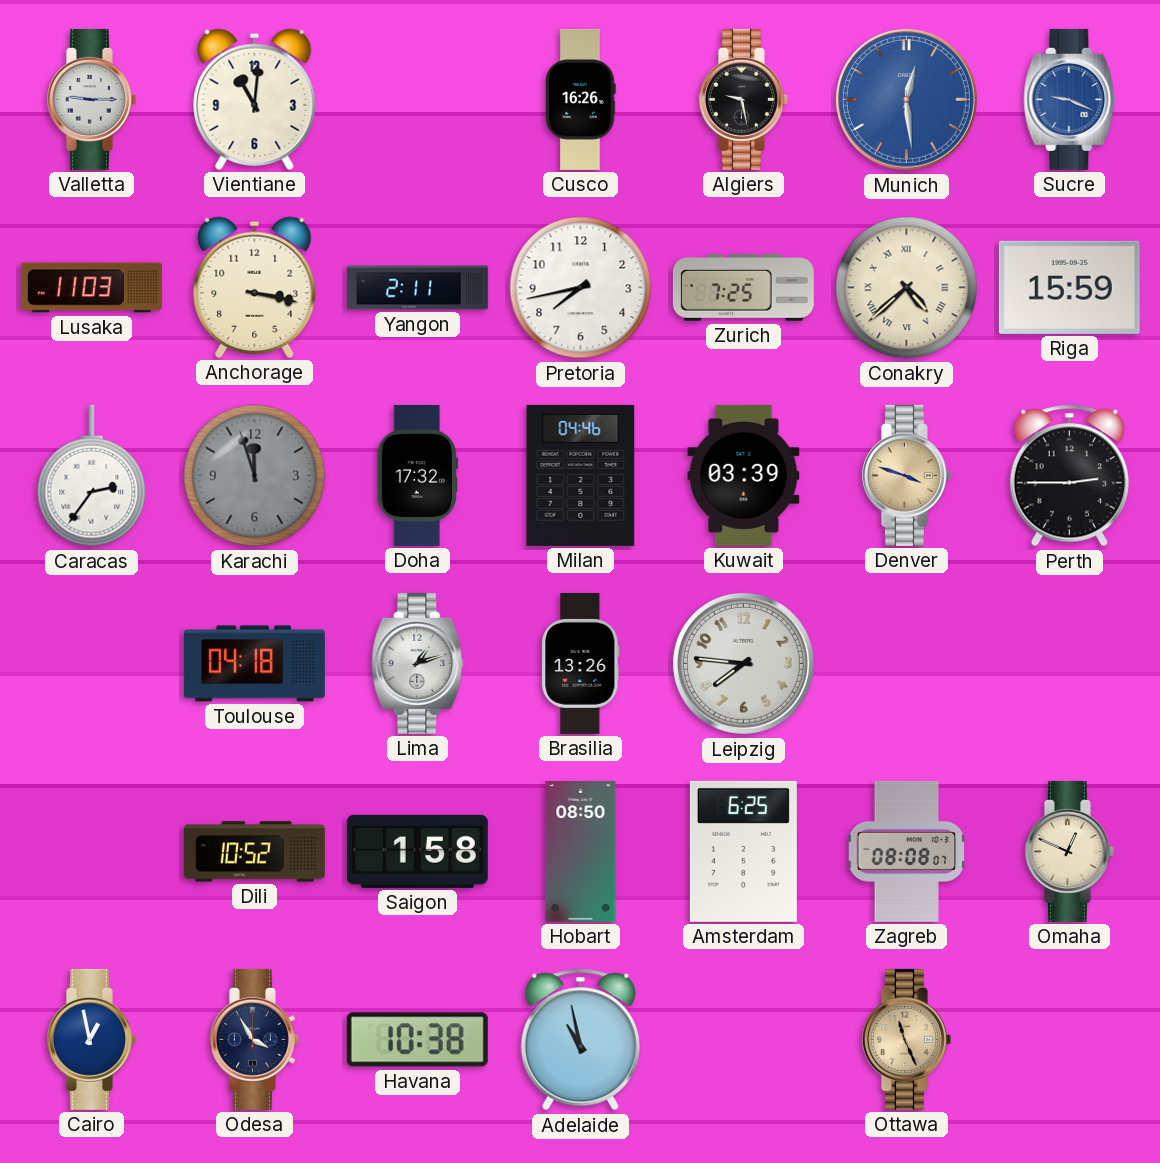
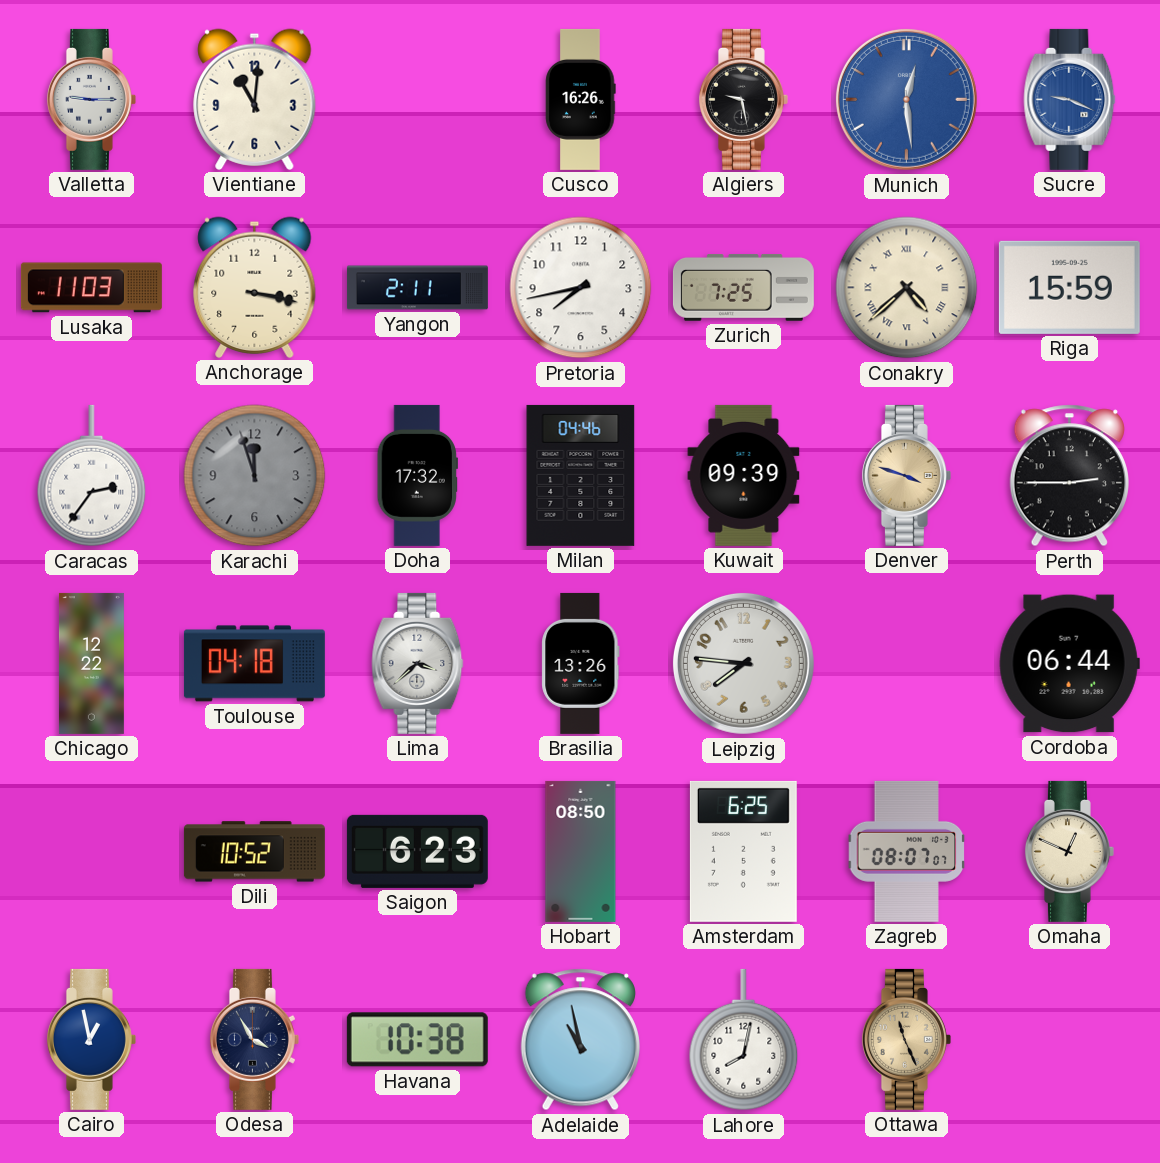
Kuwait: 03:39 -> 09:39 (744, 475)
Chicago: none -> 12:22 (91, 663)
Lima: 1:12 -> 3:38 (418, 663)
Cordoba: none -> 06:44 (1069, 664)
Saigon: 1:58 -> 6:23 (417, 851)
Zagreb: 08:08 -> 08:07 (907, 851)
Lahore: none -> 8:02 (744, 1040)
